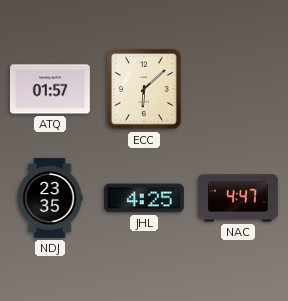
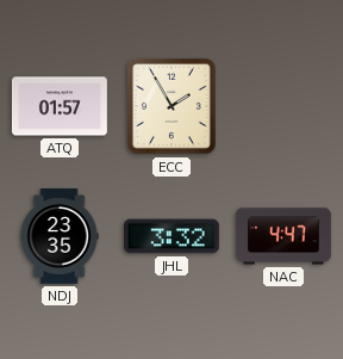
ECC: 6:08 -> 1:55 (171, 106)
JHL: 4:25 -> 3:32 (171, 236)
